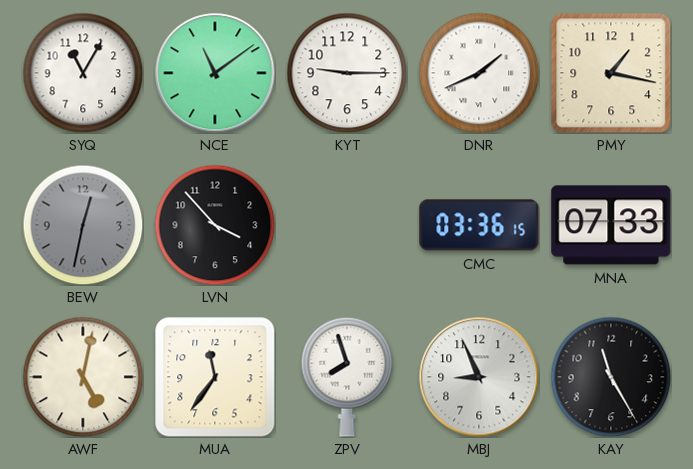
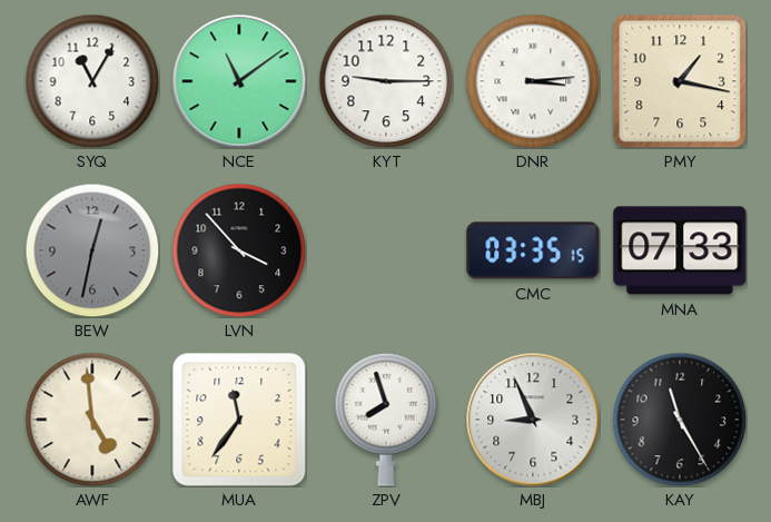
DNR: 1:41 -> 3:14 (533, 81)
CMC: 03:36 -> 03:35 (533, 250)
AWF: 5:02 -> 4:59 (92, 420)
